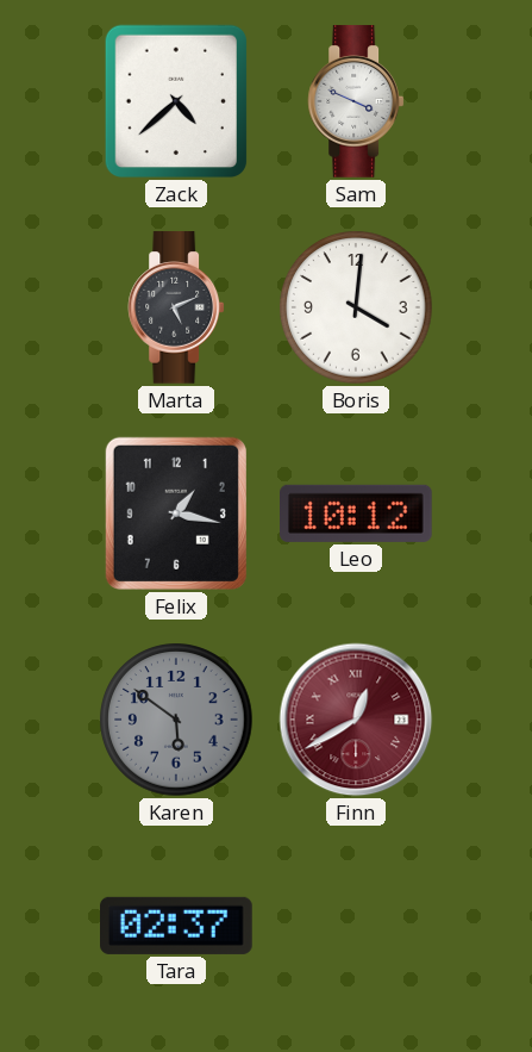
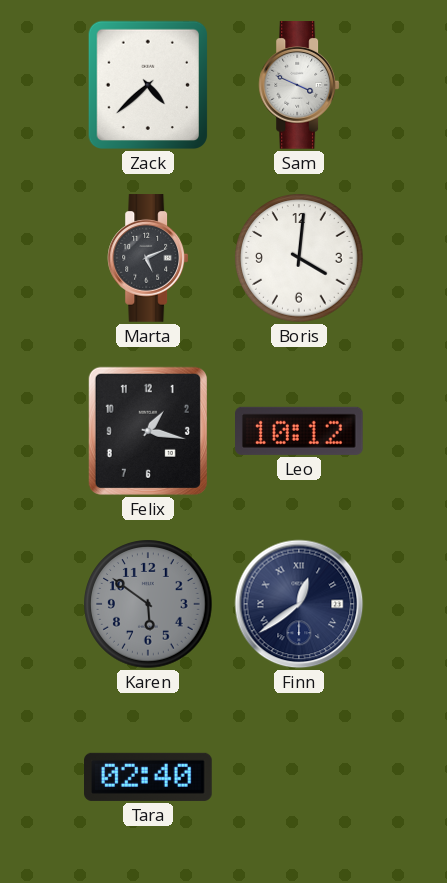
Finn: 12:40 -> 12:39 (299, 604)
Finn dial: burgundy -> navy (299, 604)
Tara: 02:37 -> 02:40 (149, 777)
